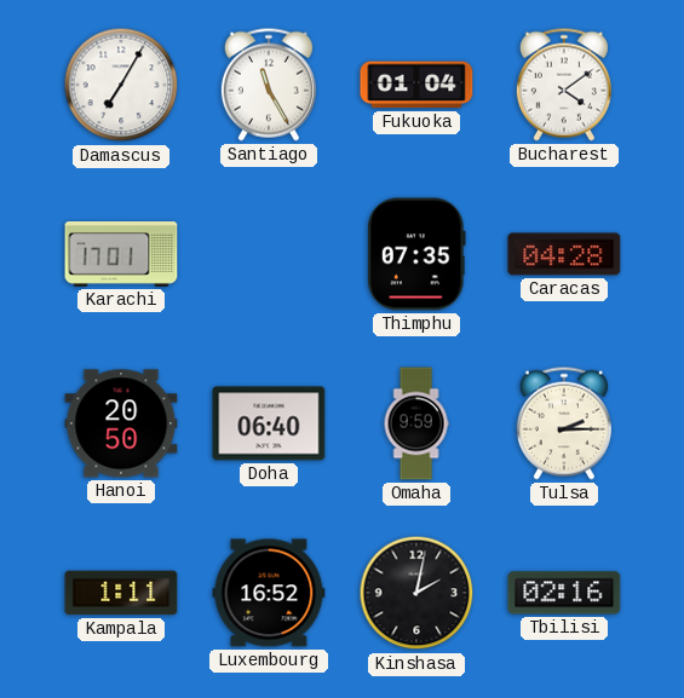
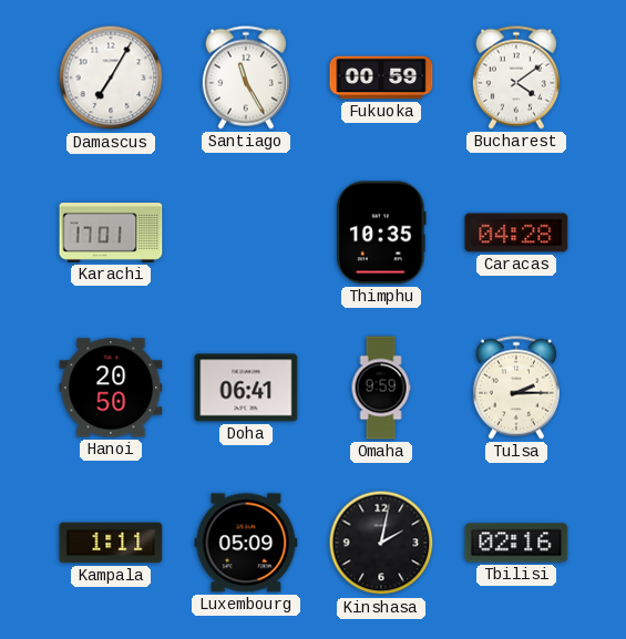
Fukuoka: 01:04 -> 00:59 (381, 78)
Thimphu: 07:35 -> 10:35 (382, 233)
Doha: 06:40 -> 06:41 (246, 388)
Luxembourg: 16:52 -> 05:09 (246, 543)
